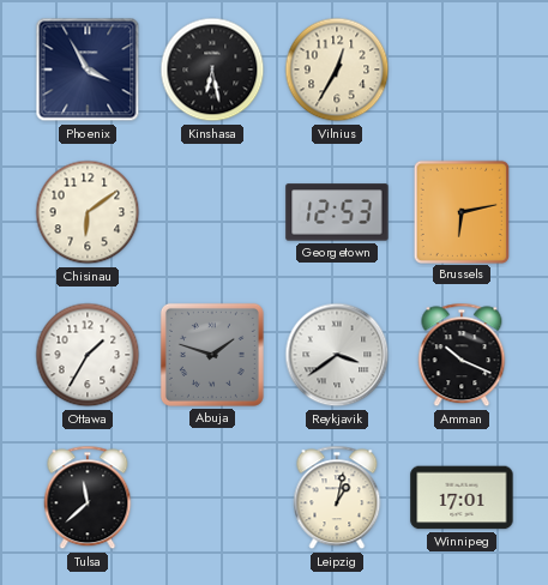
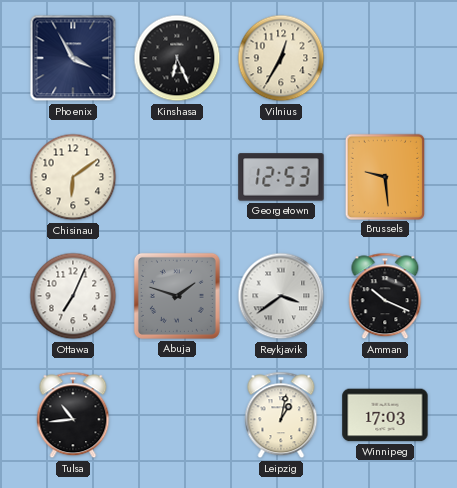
Kinshasa: 6:28 -> 6:26 (177, 58)
Brussels: 6:13 -> 9:29 (384, 176)
Ottawa: 1:35 -> 7:04 (73, 296)
Tulsa: 11:38 -> 10:44 (73, 415)
Winnipeg: 17:01 -> 17:03 (385, 415)
